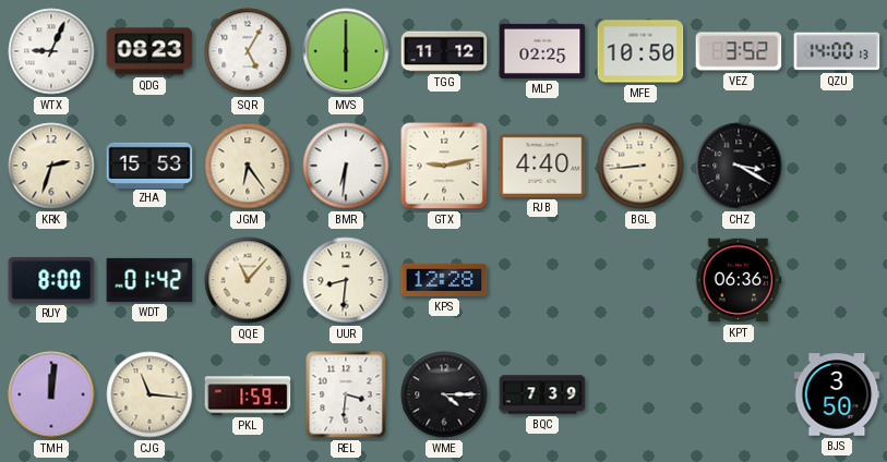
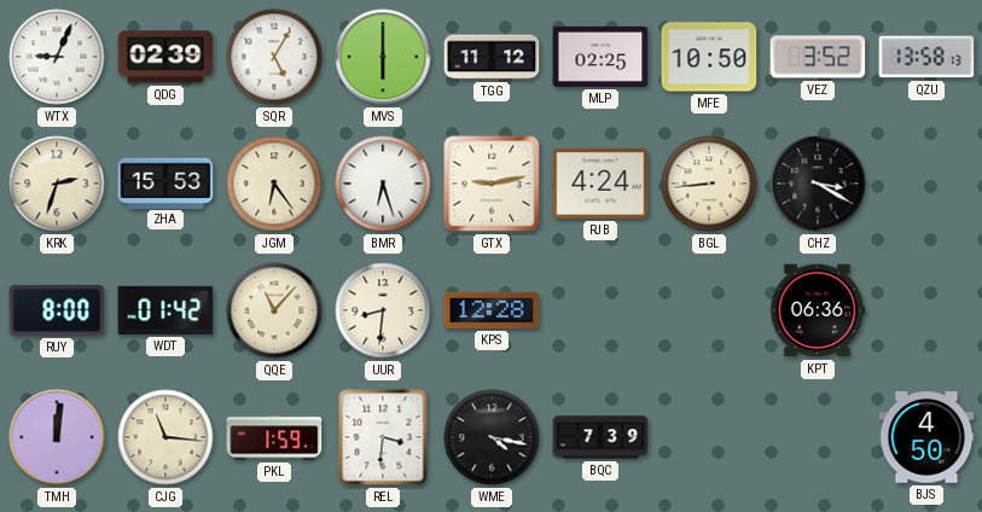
QDG: 08:23 -> 02:39 (165, 57)
QZU: 14:00 -> 13:58 (926, 57)
BMR: 6:31 -> 6:27 (383, 184)
RJB: 4:40 -> 4:24 (600, 184)
WME: 4:15 -> 4:17 (492, 437)
BJS: 3:50 -> 4:50 (926, 437)
